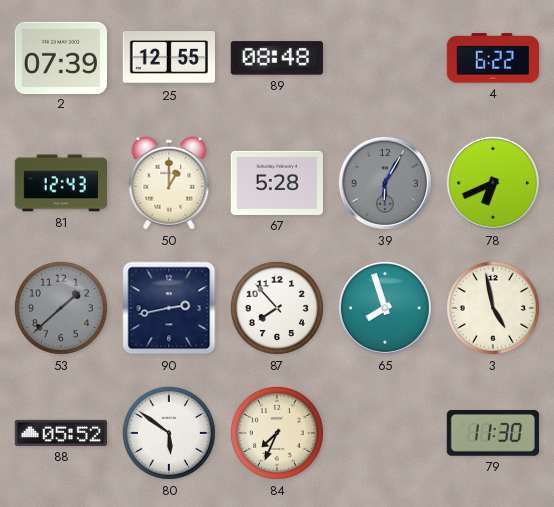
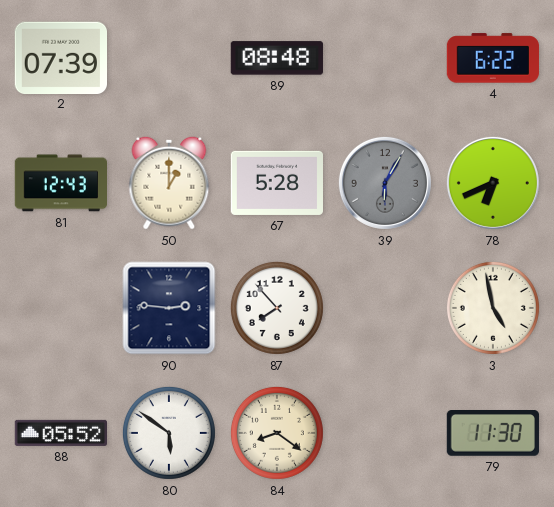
25: 12:55 -> none (168, 58)
53: 1:38 -> none (61, 308)
90: 2:43 -> 2:46 (169, 308)
65: 7:57 -> none (385, 308)
84: 7:34 -> 8:21 (277, 433)
